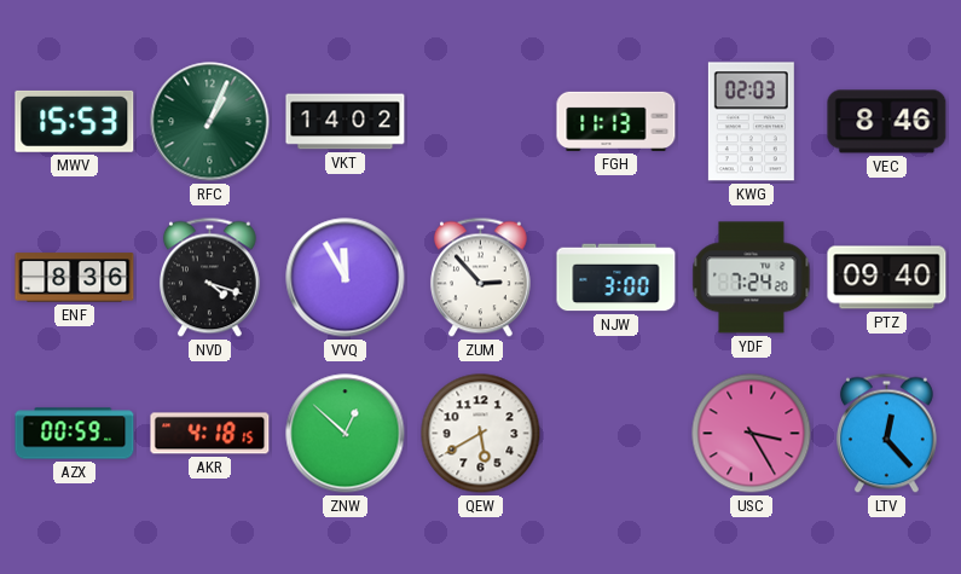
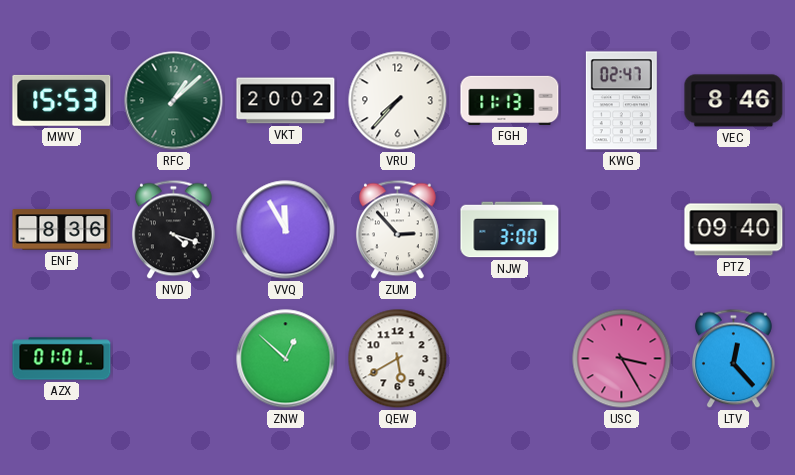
RFC: 1:04 -> 1:08 (174, 101)
VKT: 14:02 -> 20:02 (286, 101)
VRU: none -> 7:37 (398, 101)
KWG: 02:03 -> 02:47 (621, 101)
YDF: 7:24 -> none (752, 278)
AZX: 00:59 -> 01:01 (62, 359)
AKR: 4:18 -> none (210, 434)
